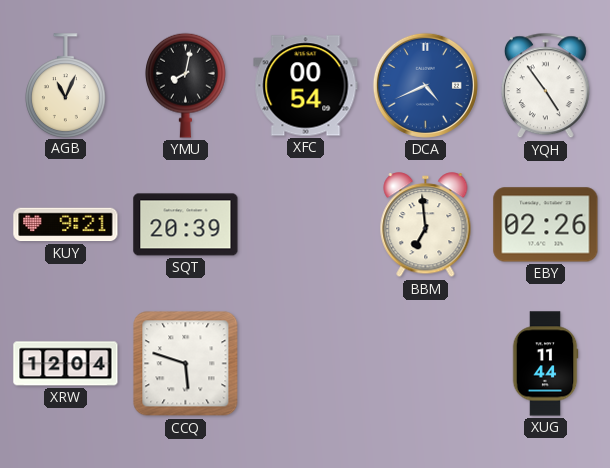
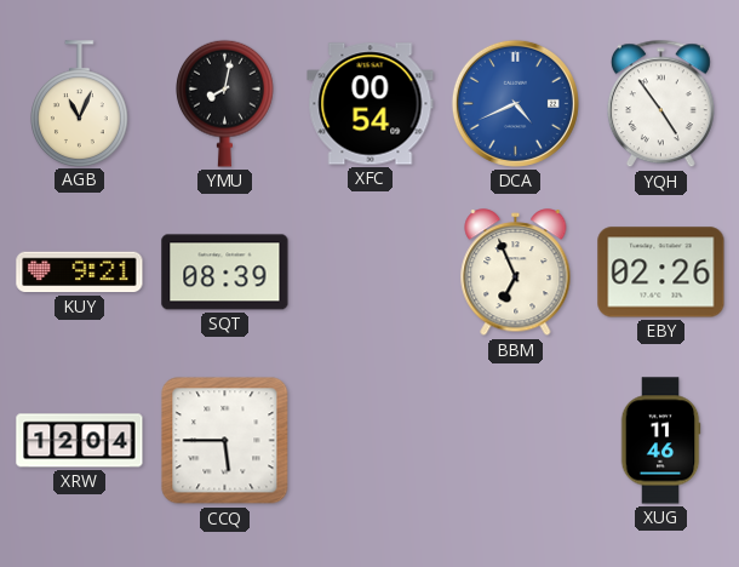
SQT: 20:39 -> 08:39 (225, 273)
BBM: 6:59 -> 6:56 (516, 273)
CCQ: 5:48 -> 5:45 (225, 441)
XUG: 11:44 -> 11:46 (660, 441)
